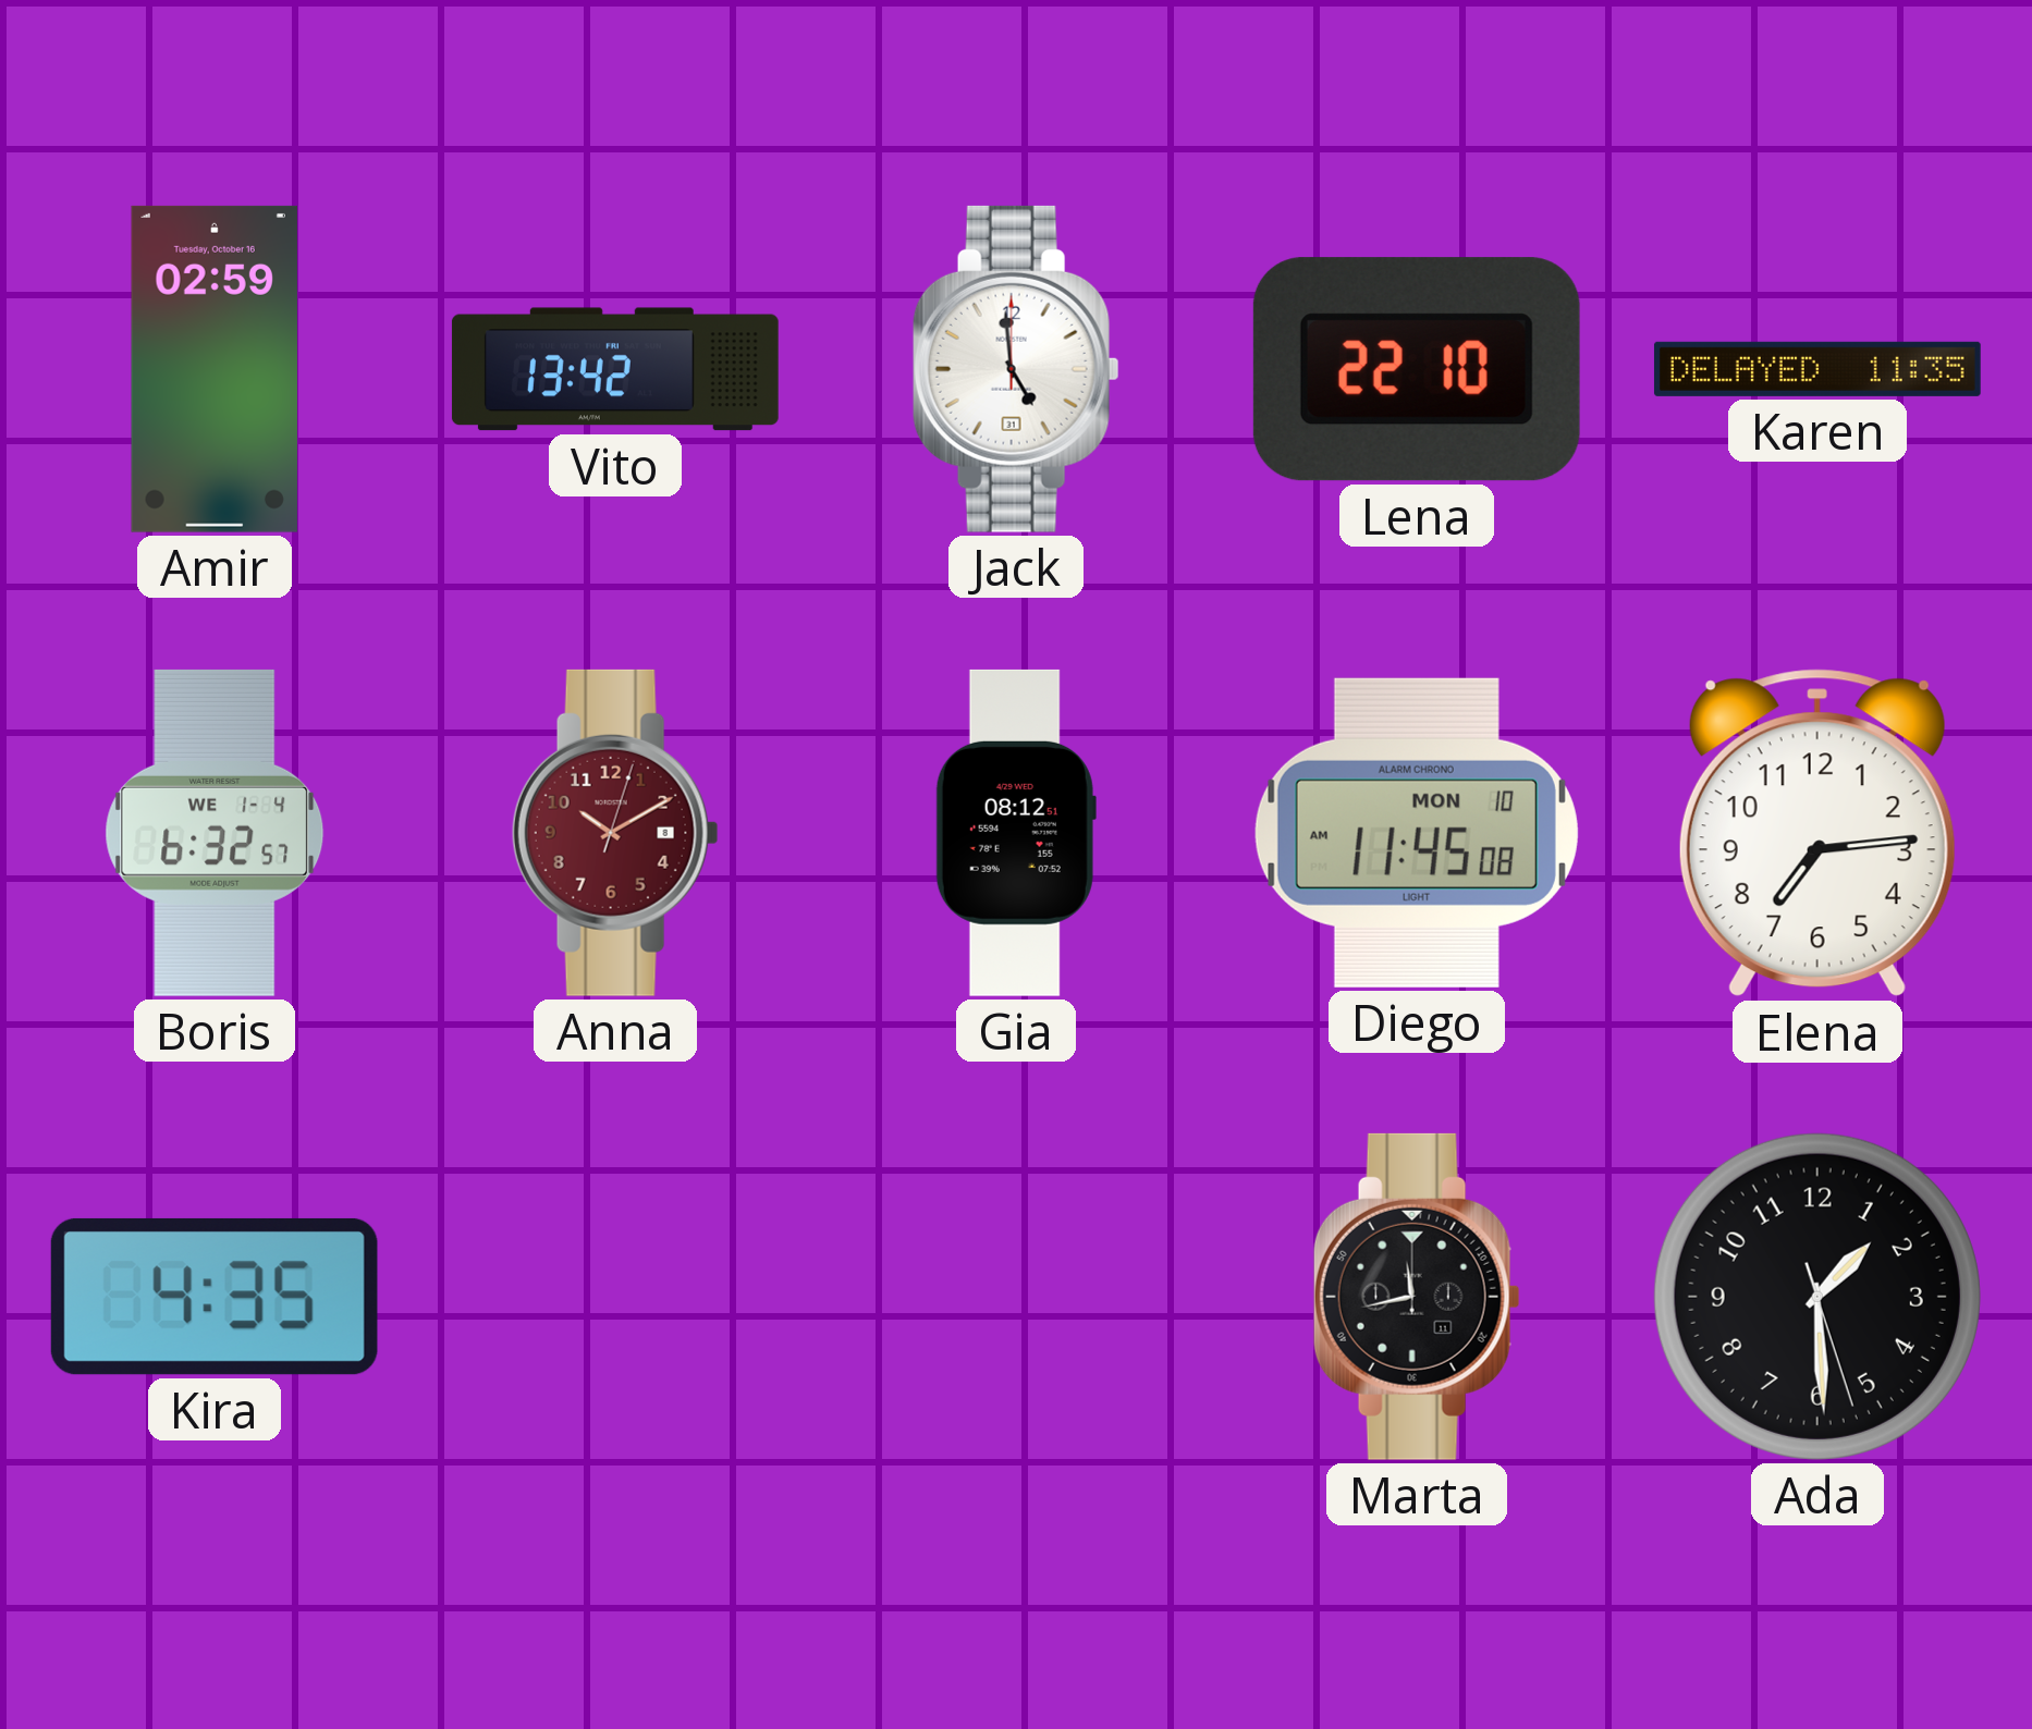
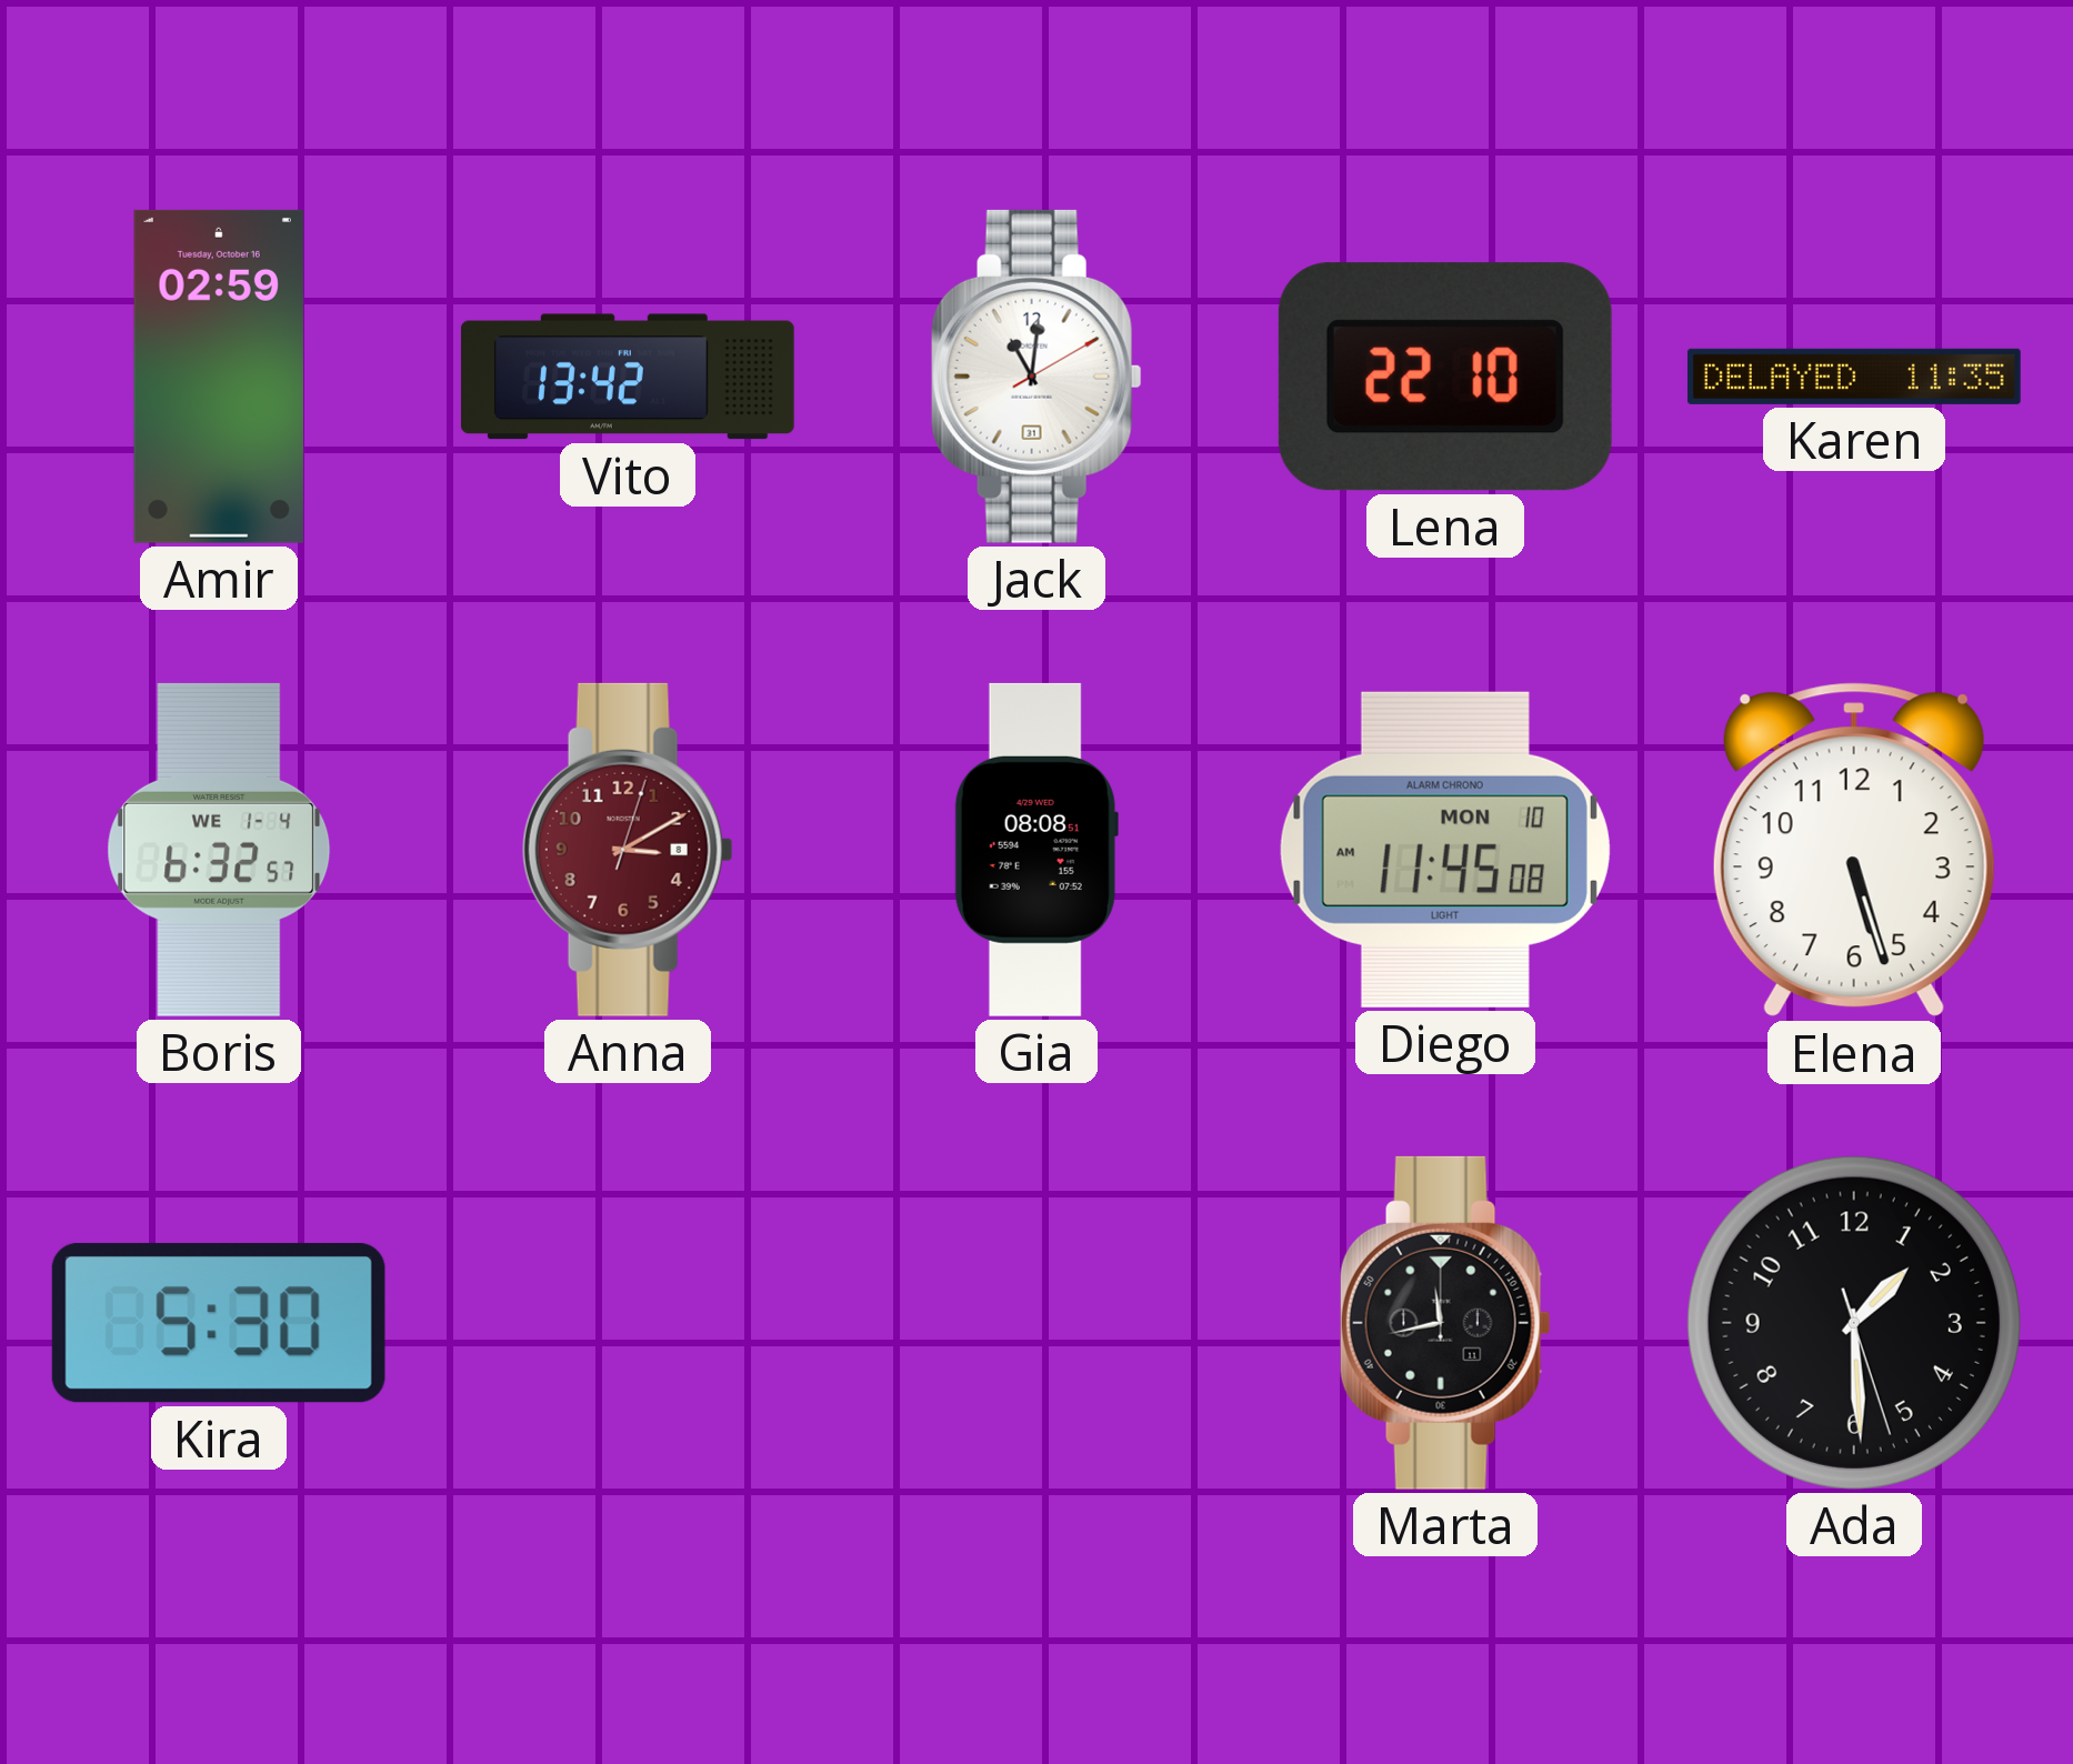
Jack: 4:59 -> 11:01 (1036, 377)
Anna: 10:10 -> 3:10 (628, 850)
Gia: 08:12 -> 08:08 (1036, 850)
Elena: 7:14 -> 5:27 (1854, 850)
Kira: 4:35 -> 5:30 (219, 1323)
